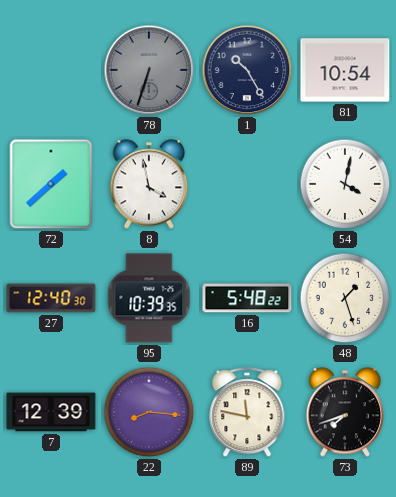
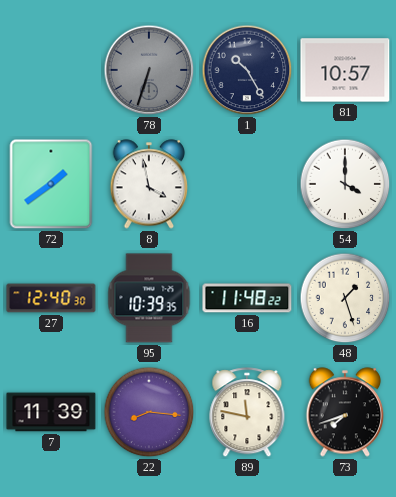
81: 10:54 -> 10:57 (345, 70)
72: 1:38 -> 1:39 (51, 184)
54: 4:02 -> 4:00 (345, 184)
16: 5:48 -> 11:48 (247, 298)
7: 12:39 -> 11:39 (51, 412)
